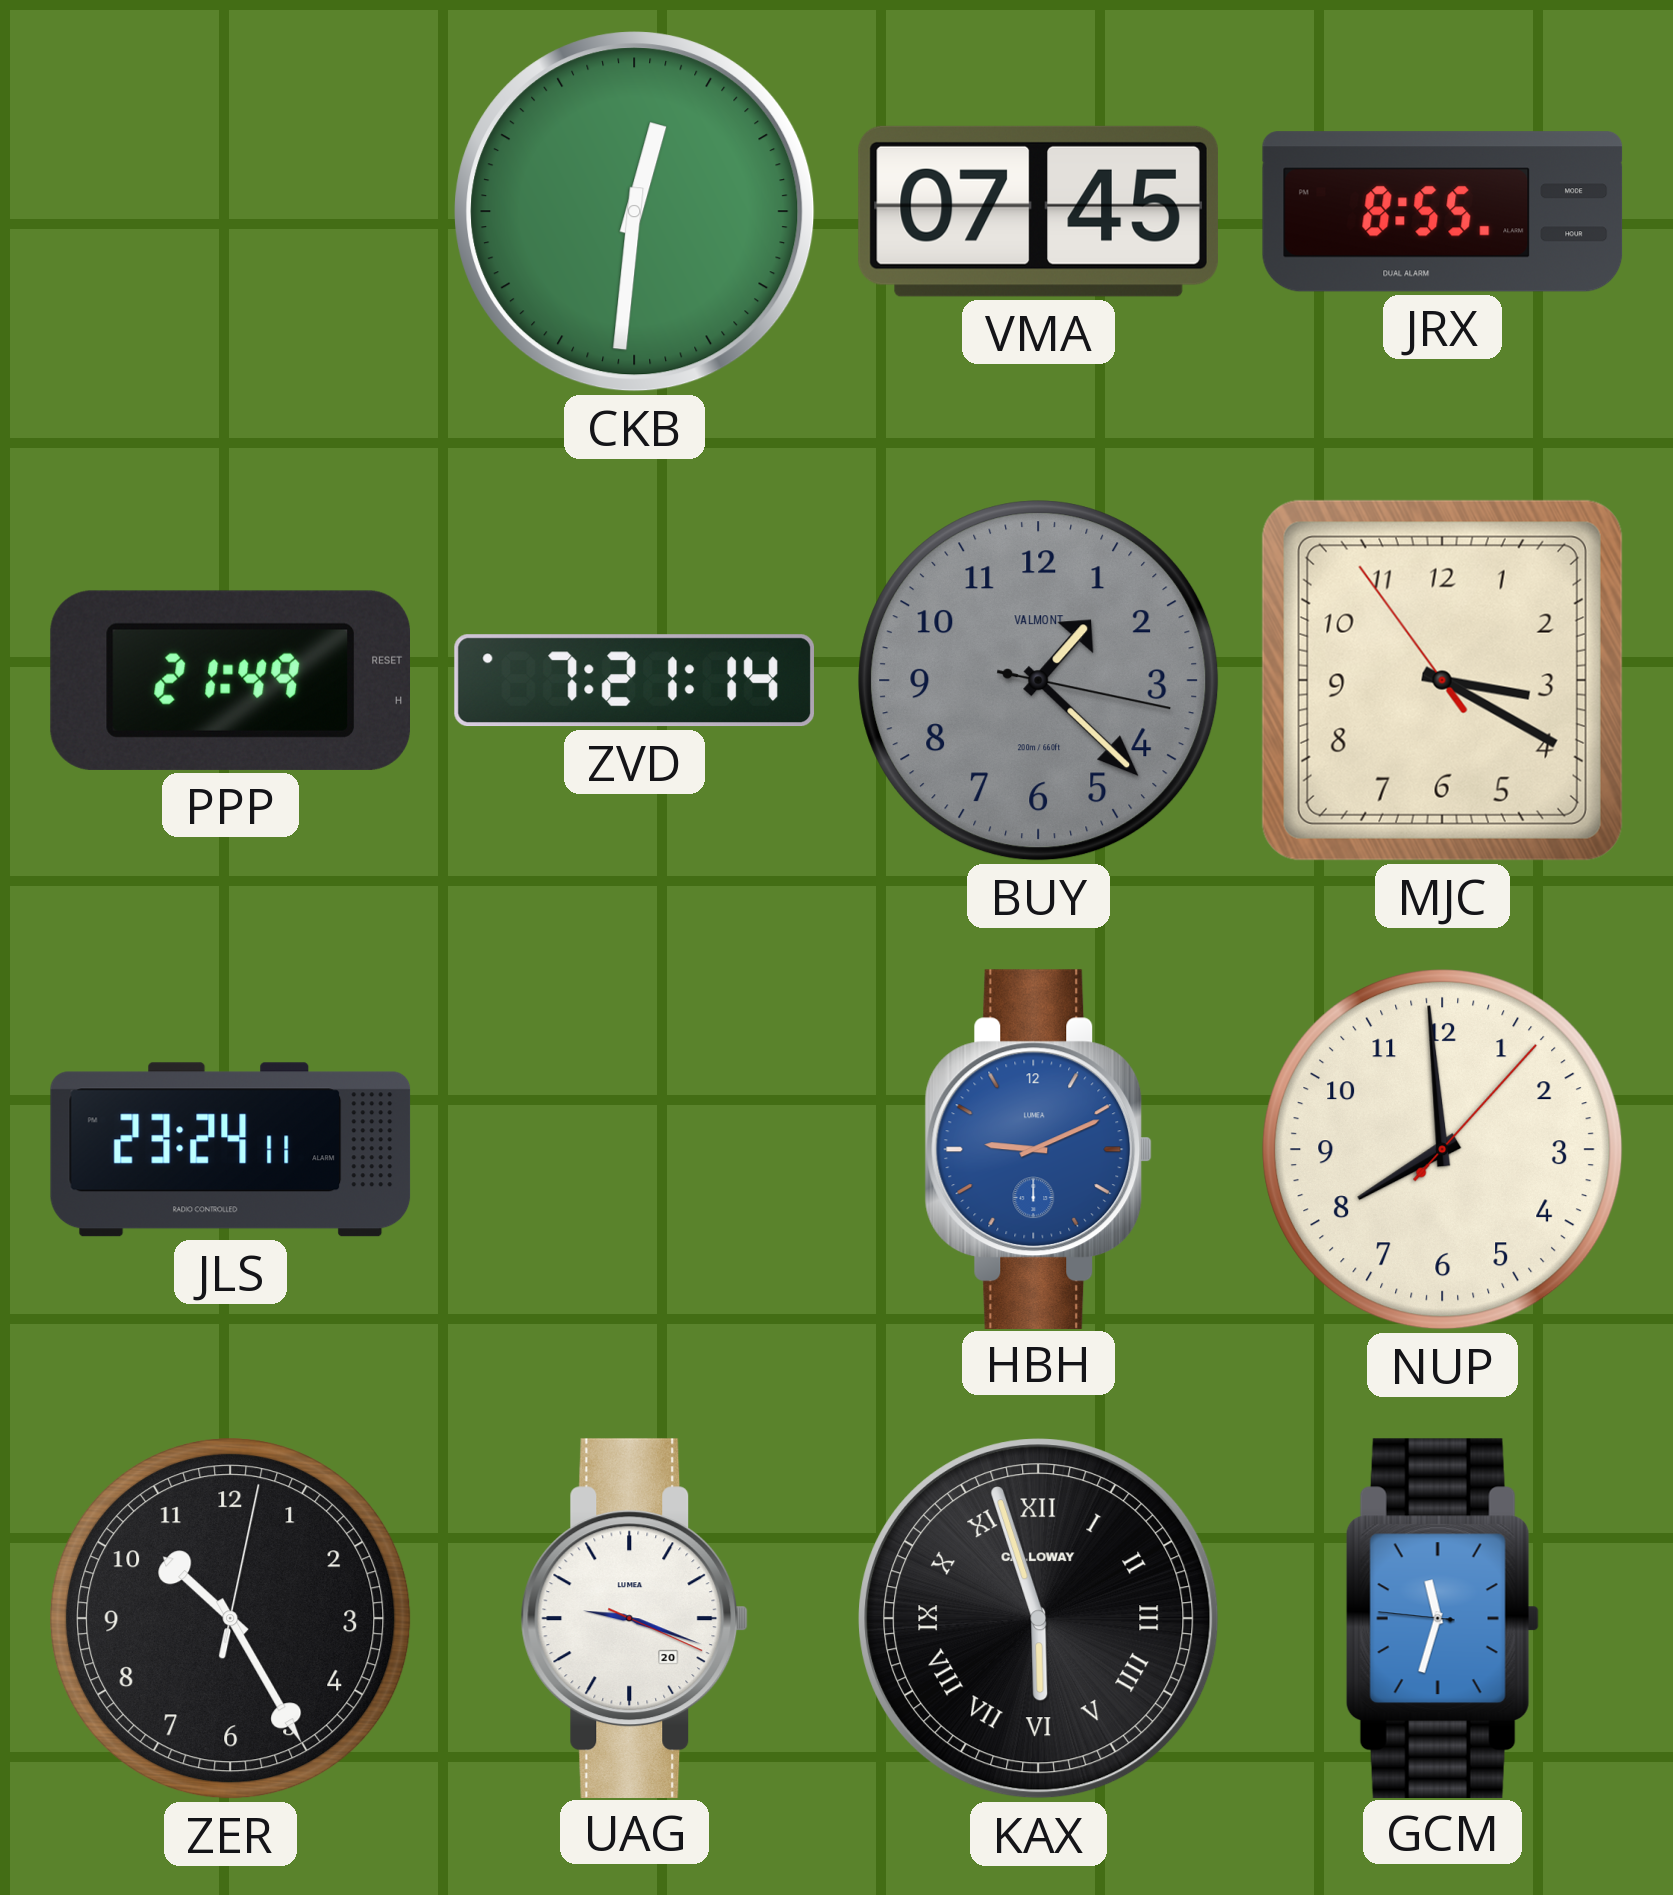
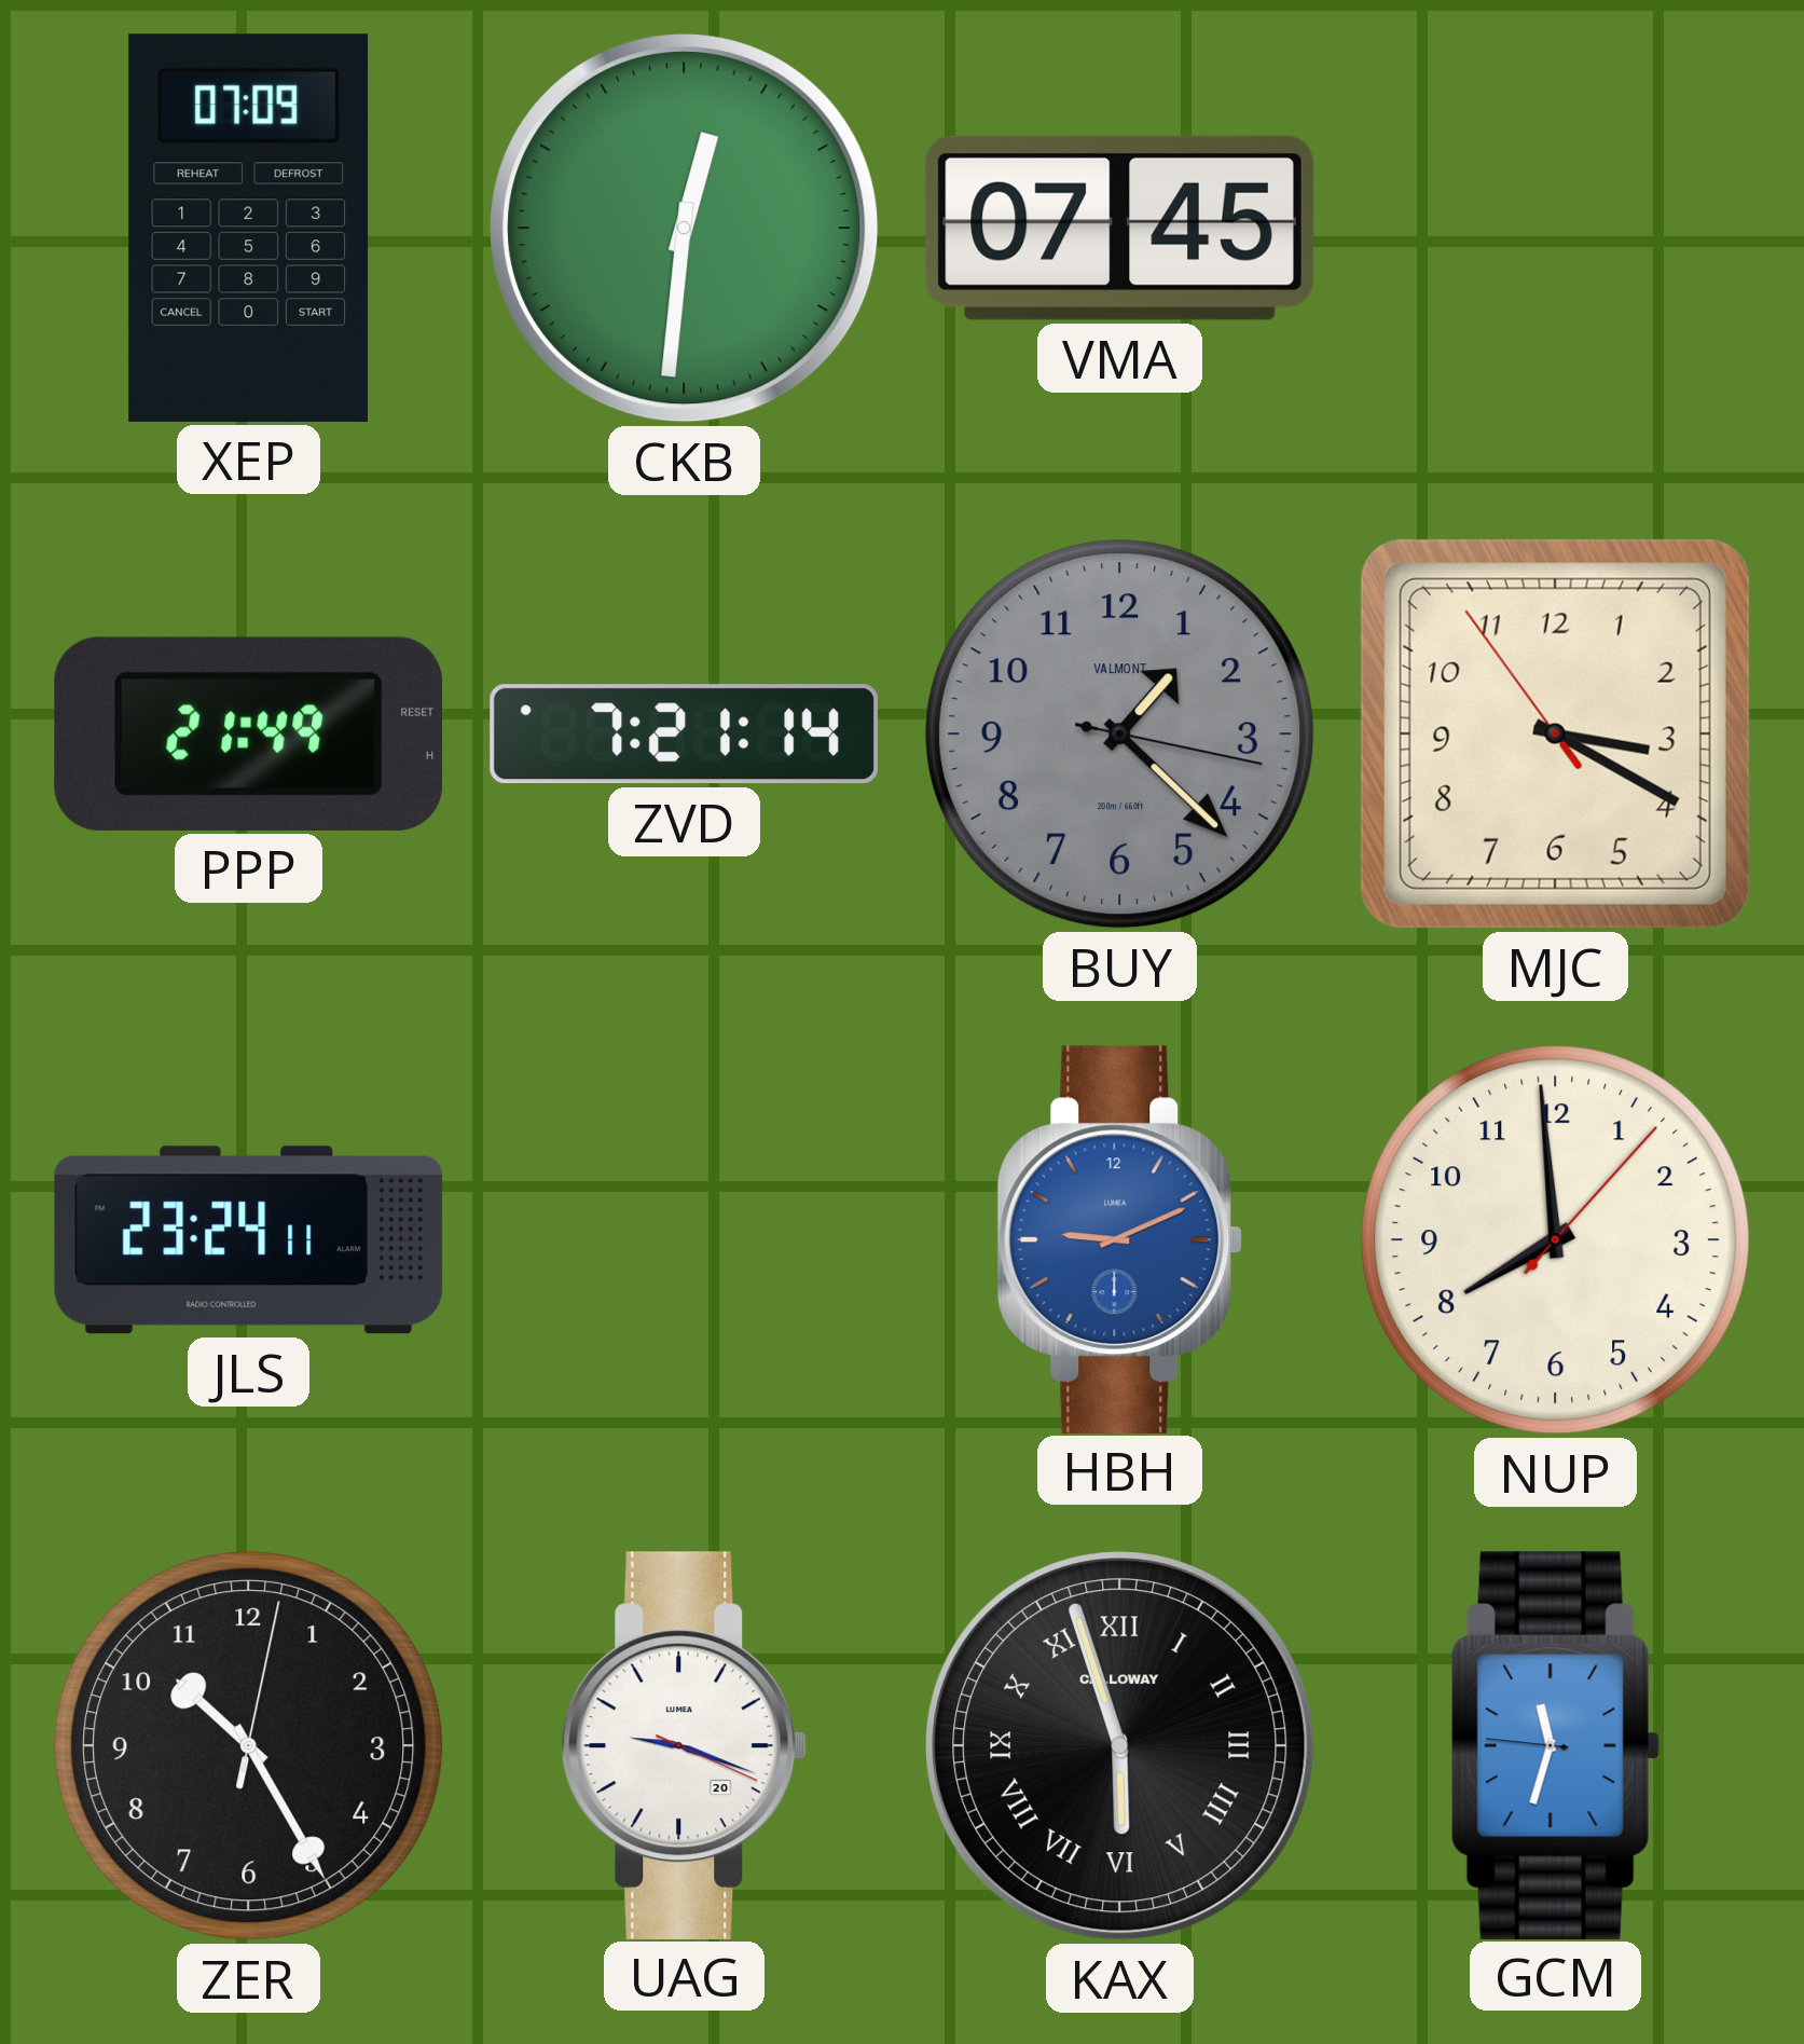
XEP: none -> 07:09 (249, 228)
JRX: 8:55 -> none (1443, 212)
